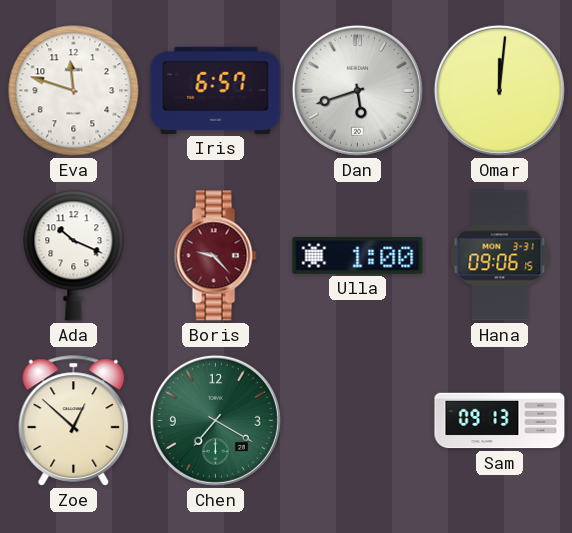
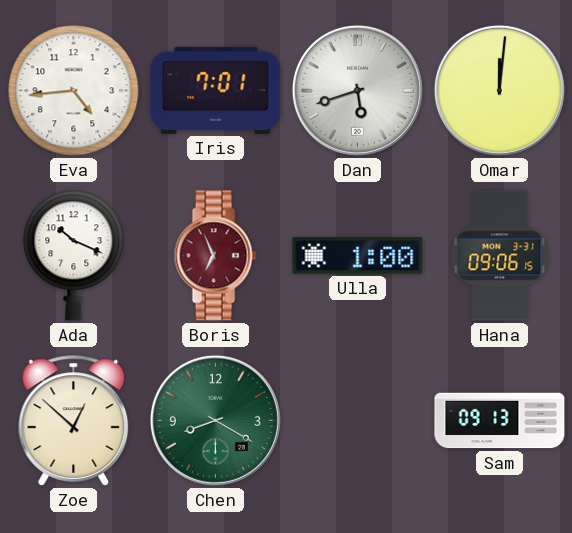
Eva: 11:48 -> 4:44 (74, 91)
Iris: 6:57 -> 7:01 (216, 90)
Boris: 9:23 -> 6:56 (215, 256)
Chen: 7:20 -> 8:20 (215, 420)
